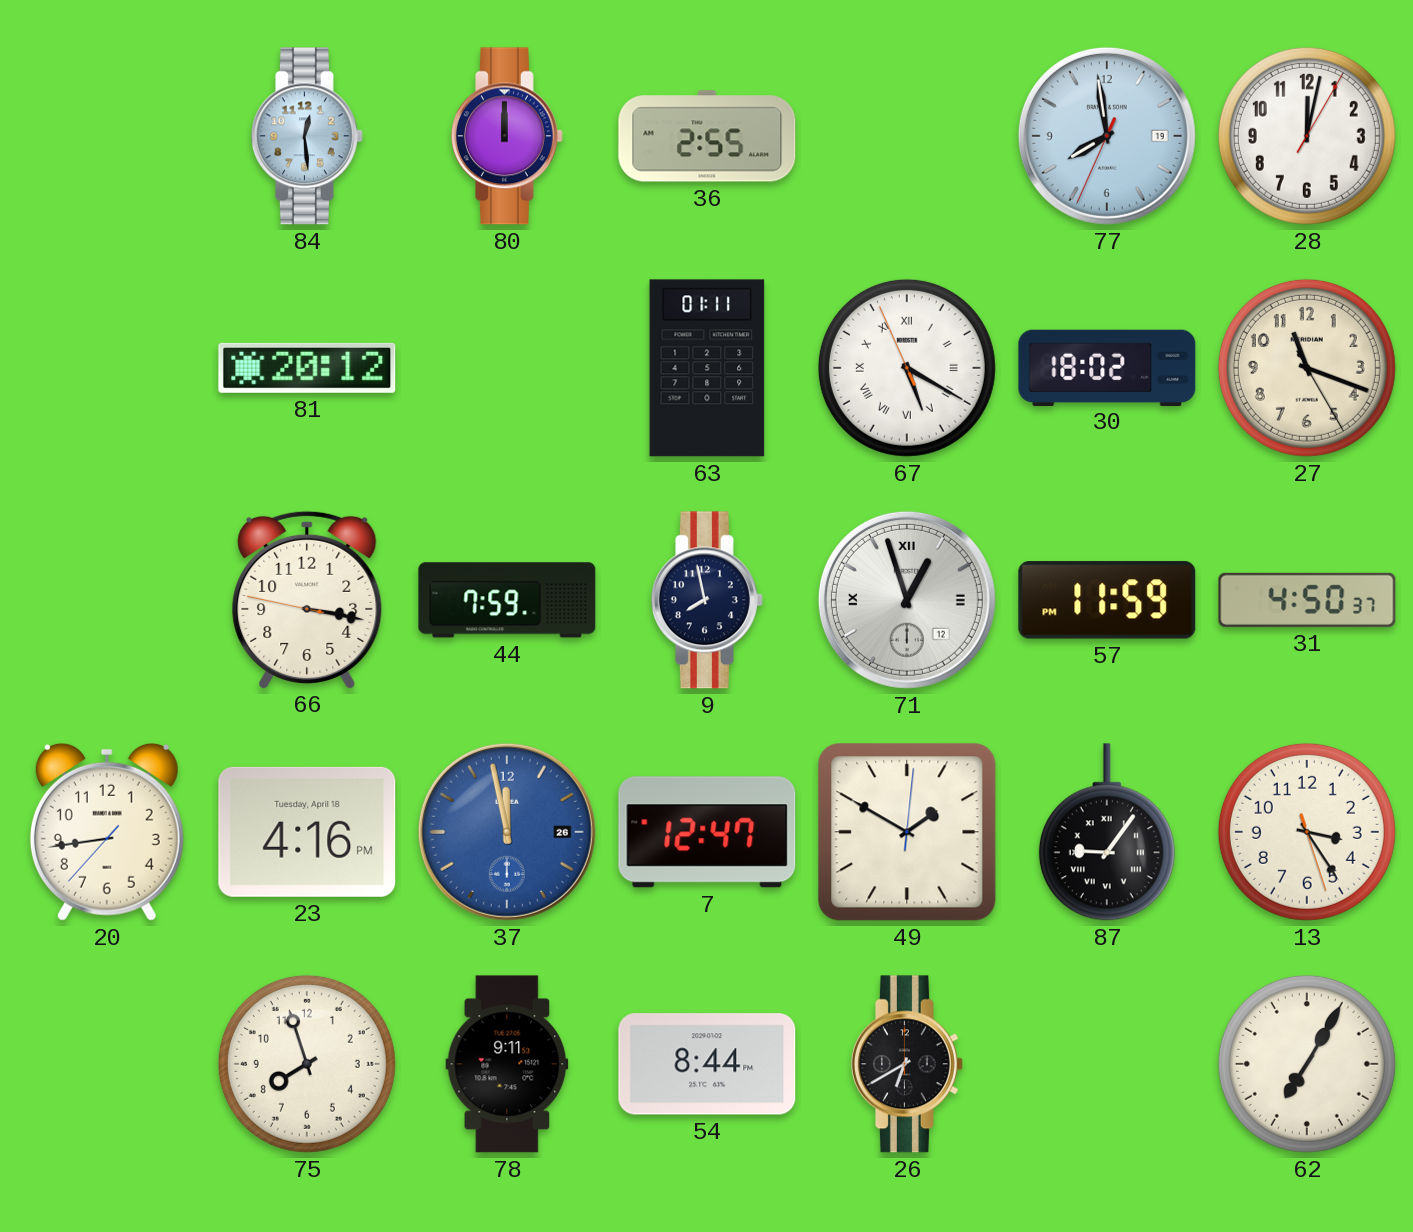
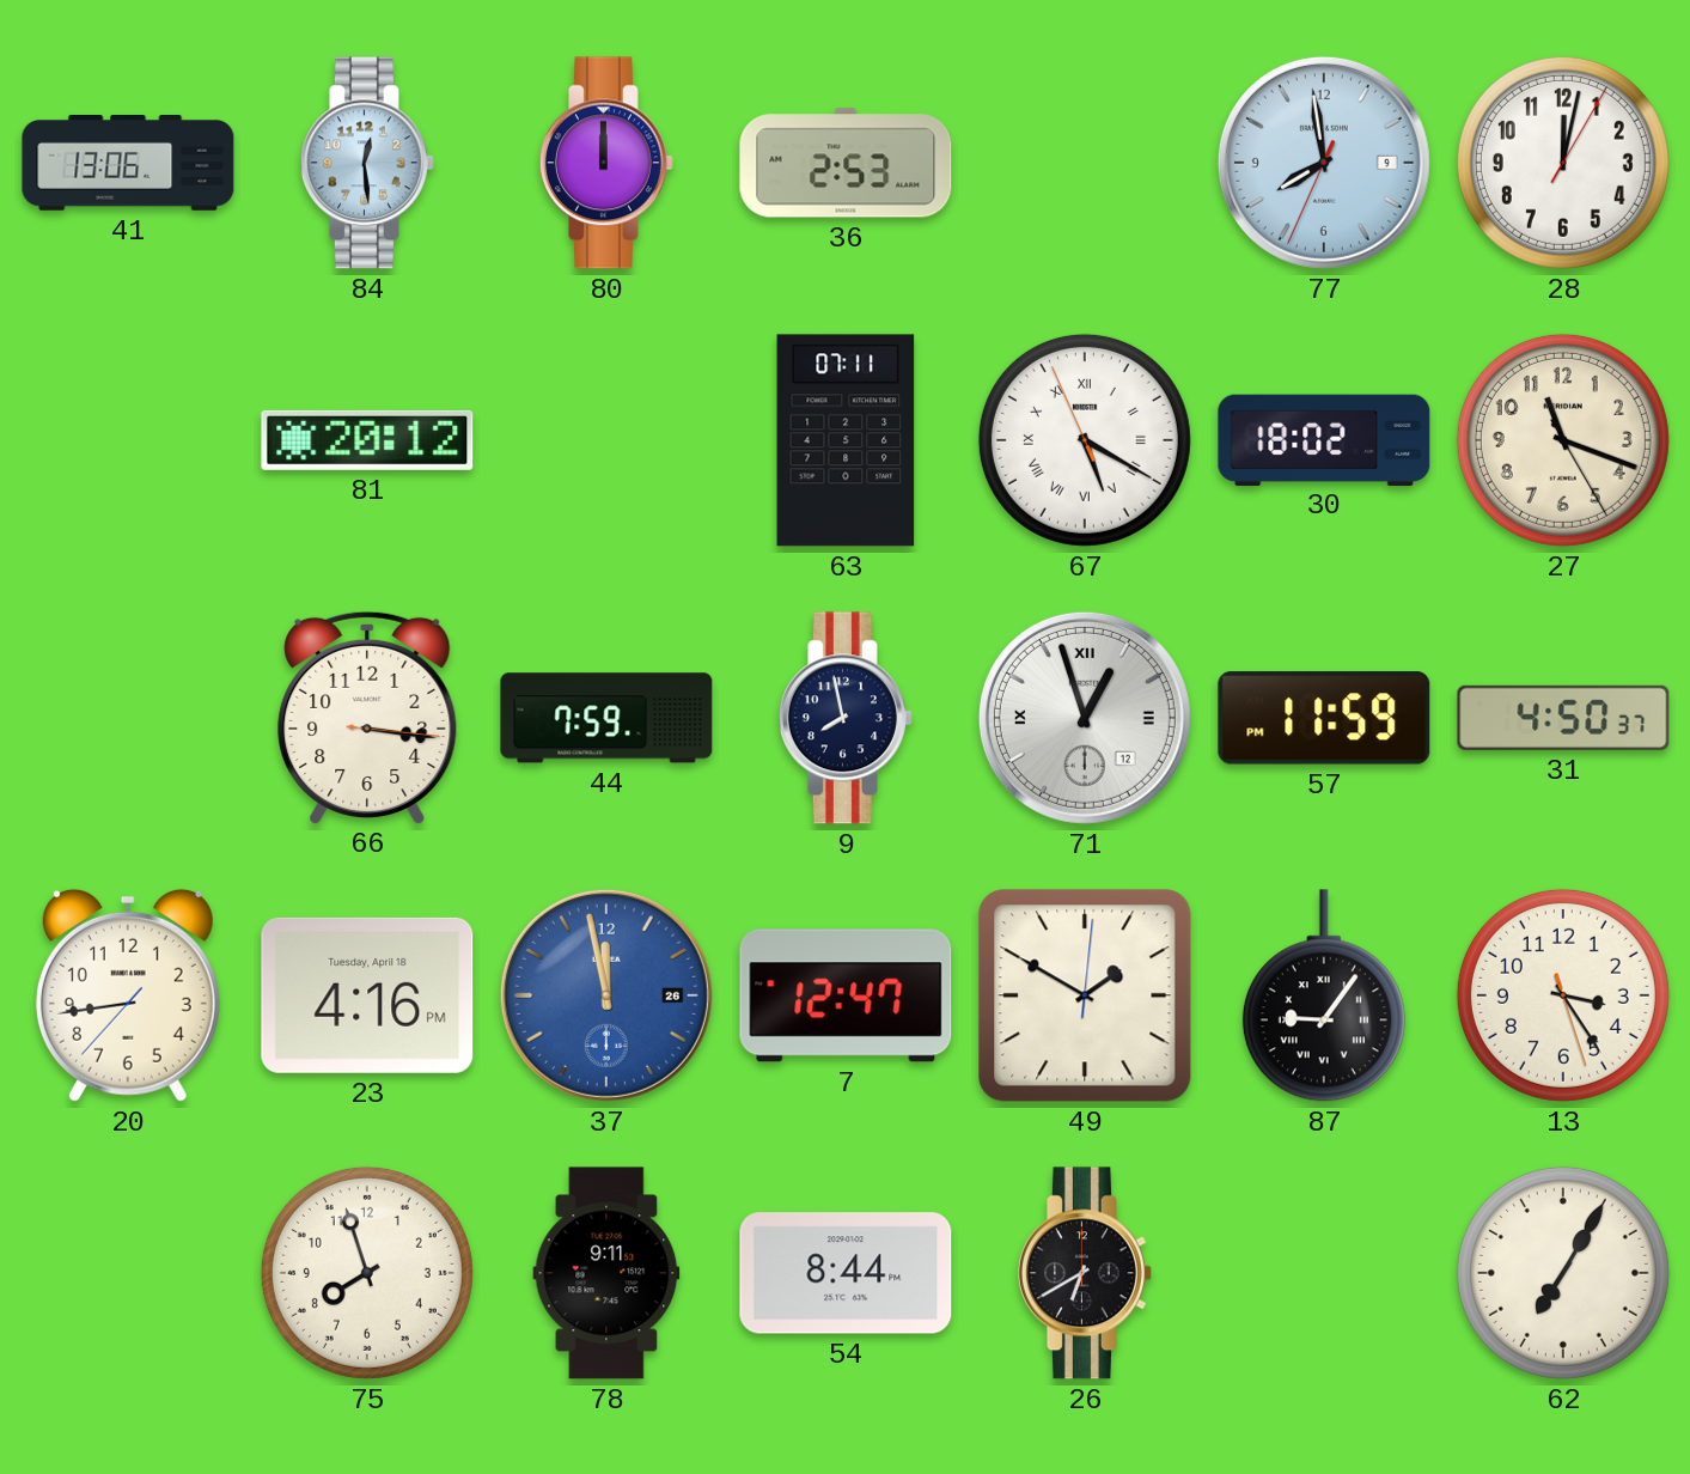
41: none -> 13:06 (128, 164)
36: 2:55 -> 2:53 (846, 163)
77 date: 19 -> 9 (1324, 163)
63: 01:11 -> 07:11 (846, 440)
66: 3:16:47 -> 3:16:16 (367, 717)
